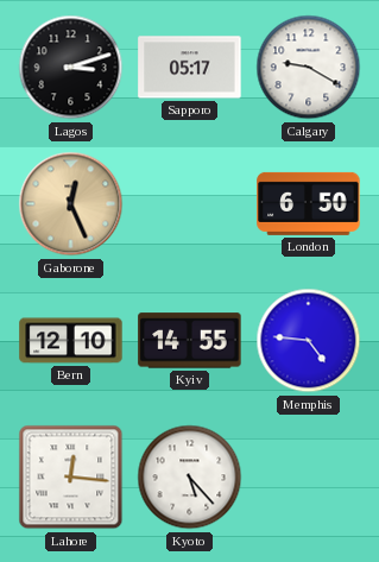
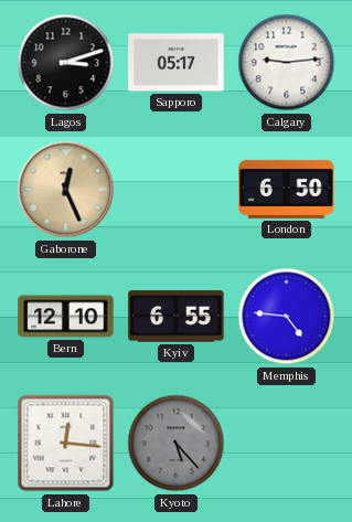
Calgary: 9:20 -> 9:14 (287, 63)
Kyiv: 14:55 -> 6:55 (177, 317)
Kyoto dial: white -> grey (177, 444)
